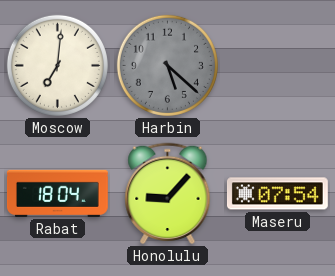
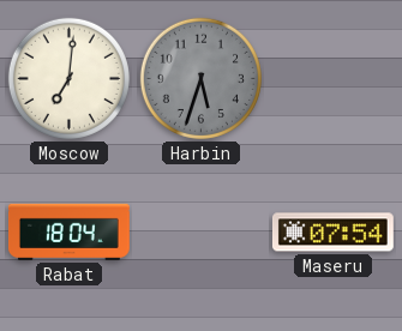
Harbin: 5:22 -> 5:33 (200, 78)
Honolulu: 9:07 -> none (168, 194)
